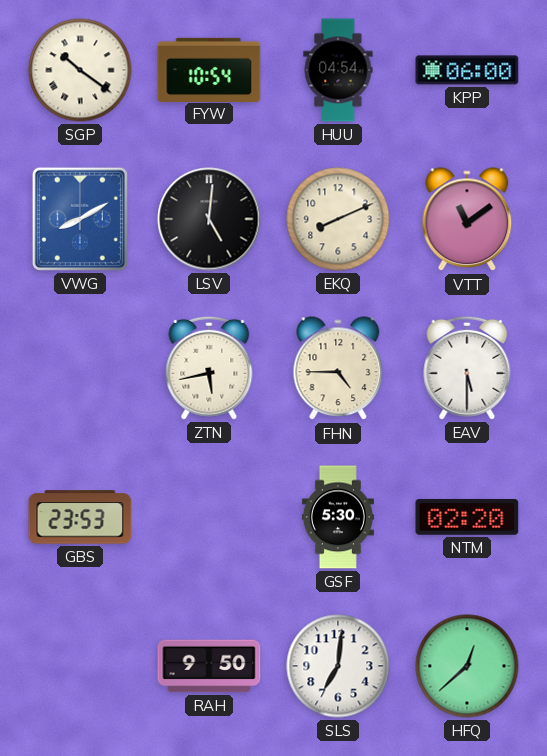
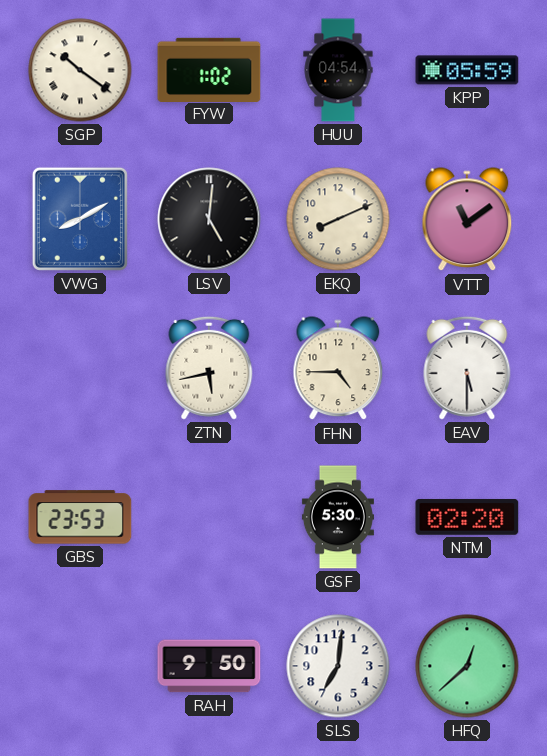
FYW: 10:54 -> 1:02 (209, 69)
KPP: 06:00 -> 05:59 (467, 70)
